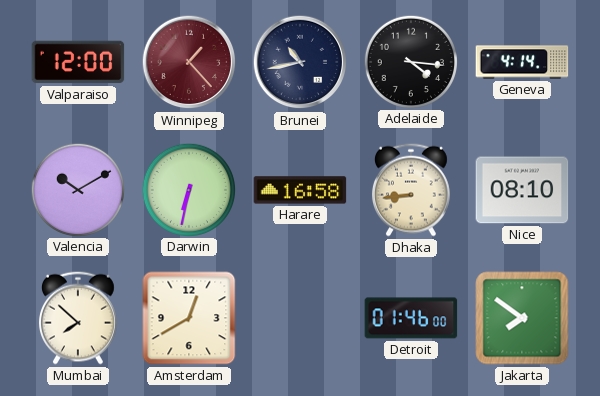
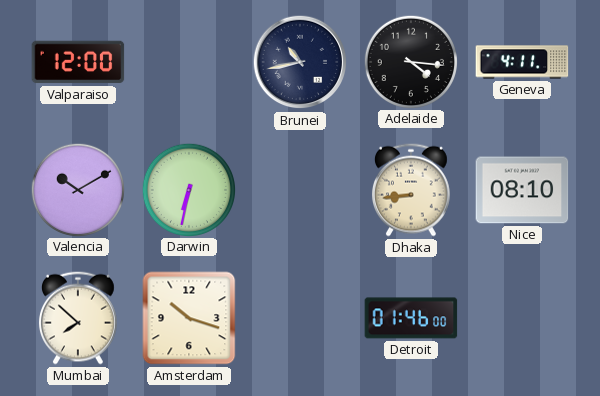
Winnipeg: 1:23 -> none (189, 62)
Geneva: 4:14 -> 4:11 (522, 62)
Harare: 16:58 -> none (300, 190)
Amsterdam: 12:40 -> 10:18 (189, 318)
Jakarta: 7:51 -> none (522, 318)
